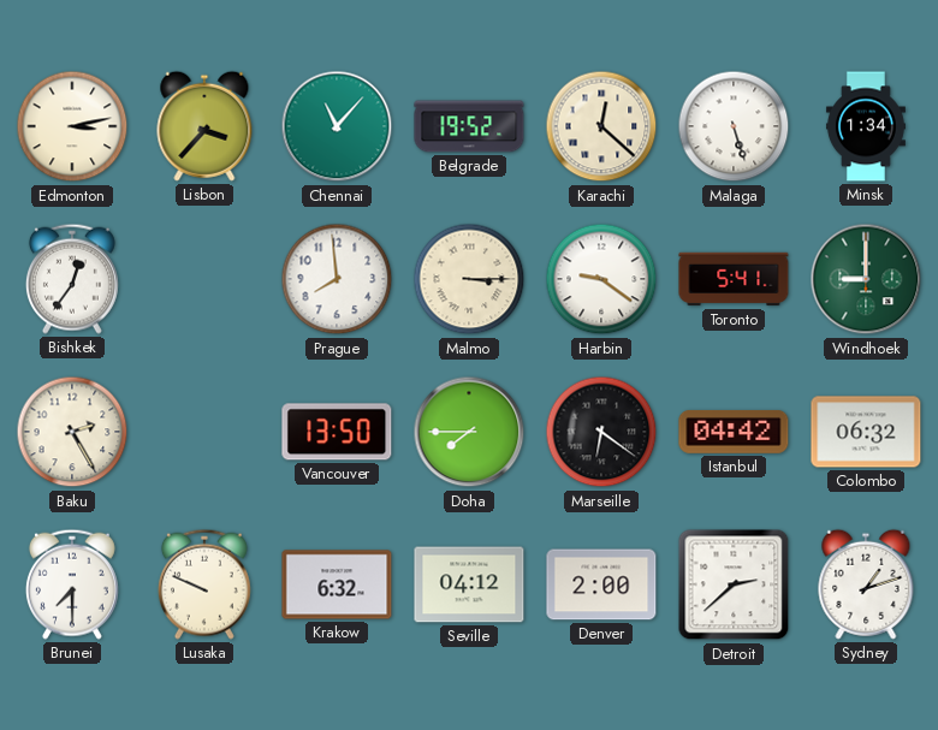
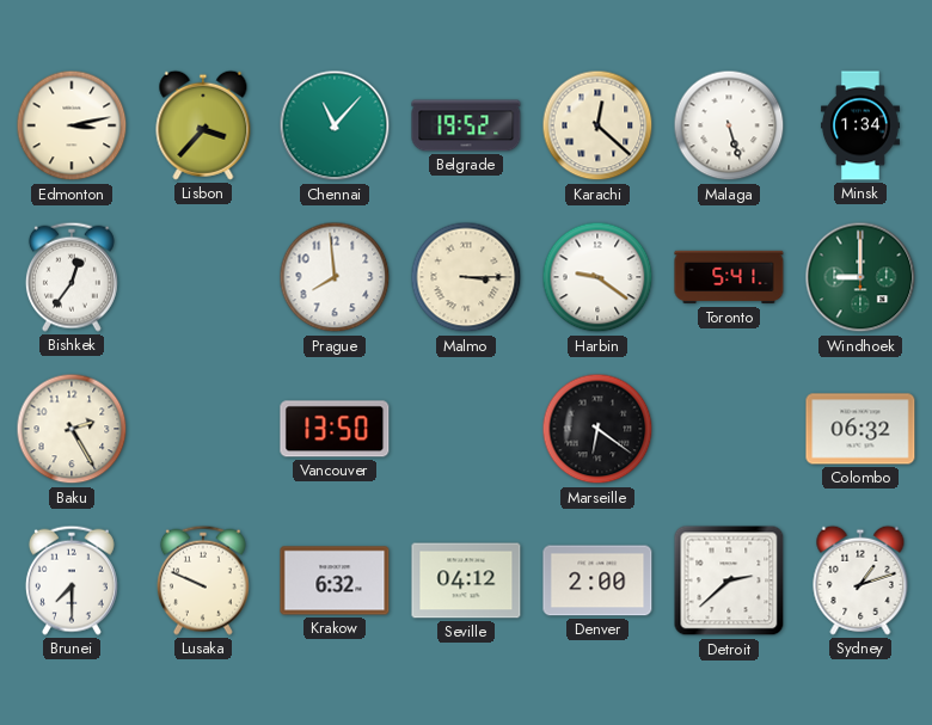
Doha: 7:45 -> none (469, 432)
Istanbul: 04:42 -> none (734, 432)
